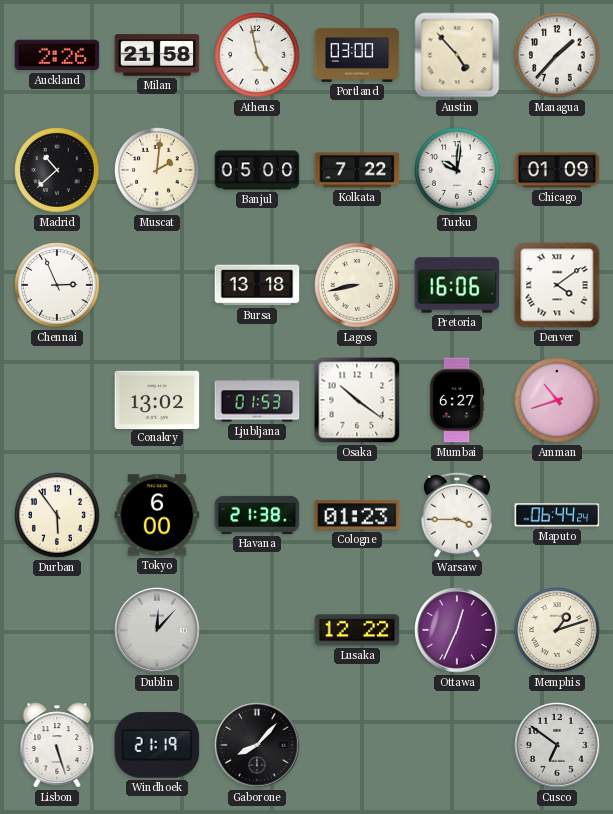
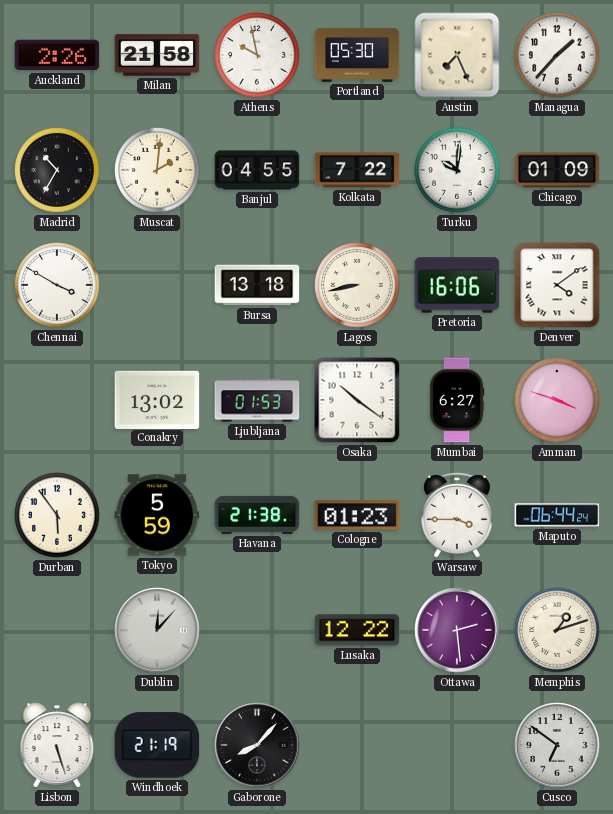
Athens: 4:58 -> 9:58 (257, 55)
Portland: 03:00 -> 05:30 (357, 55)
Austin: 4:53 -> 7:26 (457, 55)
Madrid: 10:38 -> 10:35 (57, 170)
Banjul: 05:00 -> 04:55 (257, 170)
Chennai: 2:56 -> 3:50 (57, 285)
Amman: 10:42 -> 3:48 (557, 400)
Tokyo: 6:00 -> 5:59 (157, 515)
Ottawa: 12:34 -> 2:29 (457, 630)
